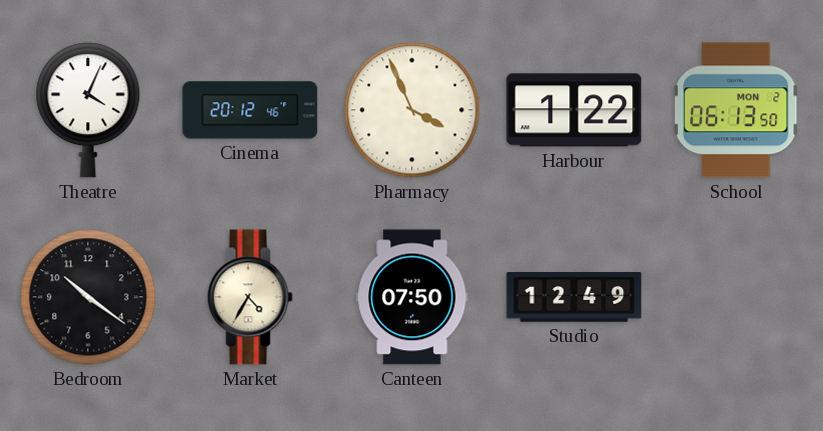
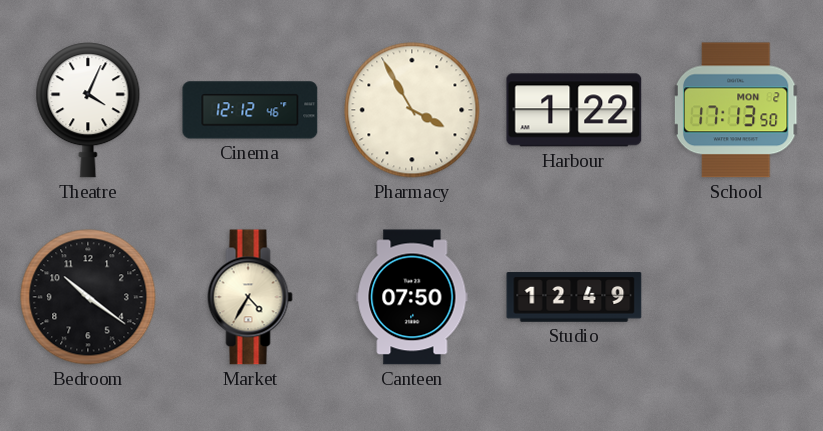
Cinema: 20:12 -> 12:12 (250, 110)
Pharmacy: 3:56 -> 3:55 (412, 110)
School: 06:13 -> 17:13 (736, 110)
